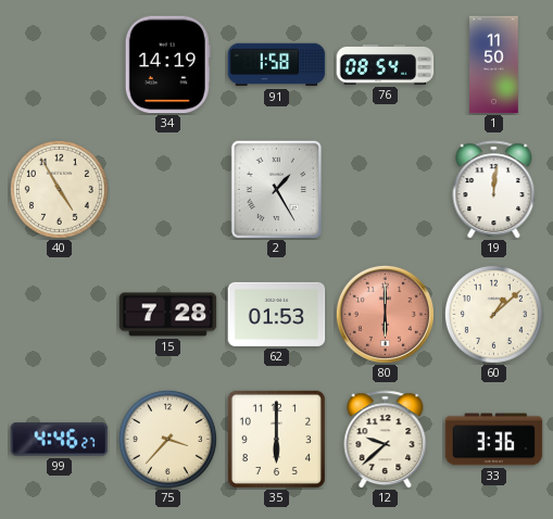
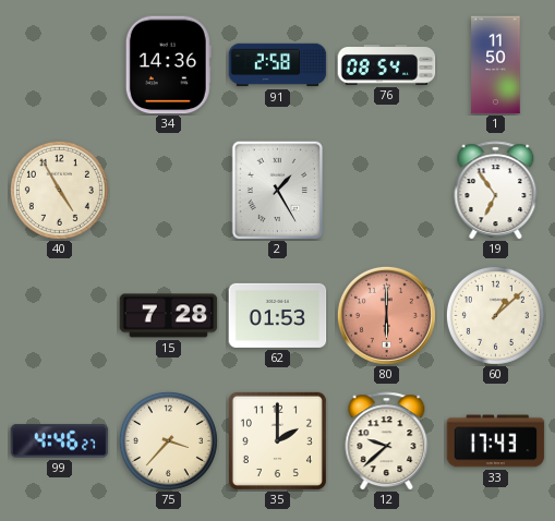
34: 14:19 -> 14:36 (168, 65)
91: 1:58 -> 2:58 (278, 65)
19: 12:01 -> 6:54 (496, 191)
35: 6:00 -> 2:00 (277, 440)
33: 3:36 -> 17:43 (496, 441)
